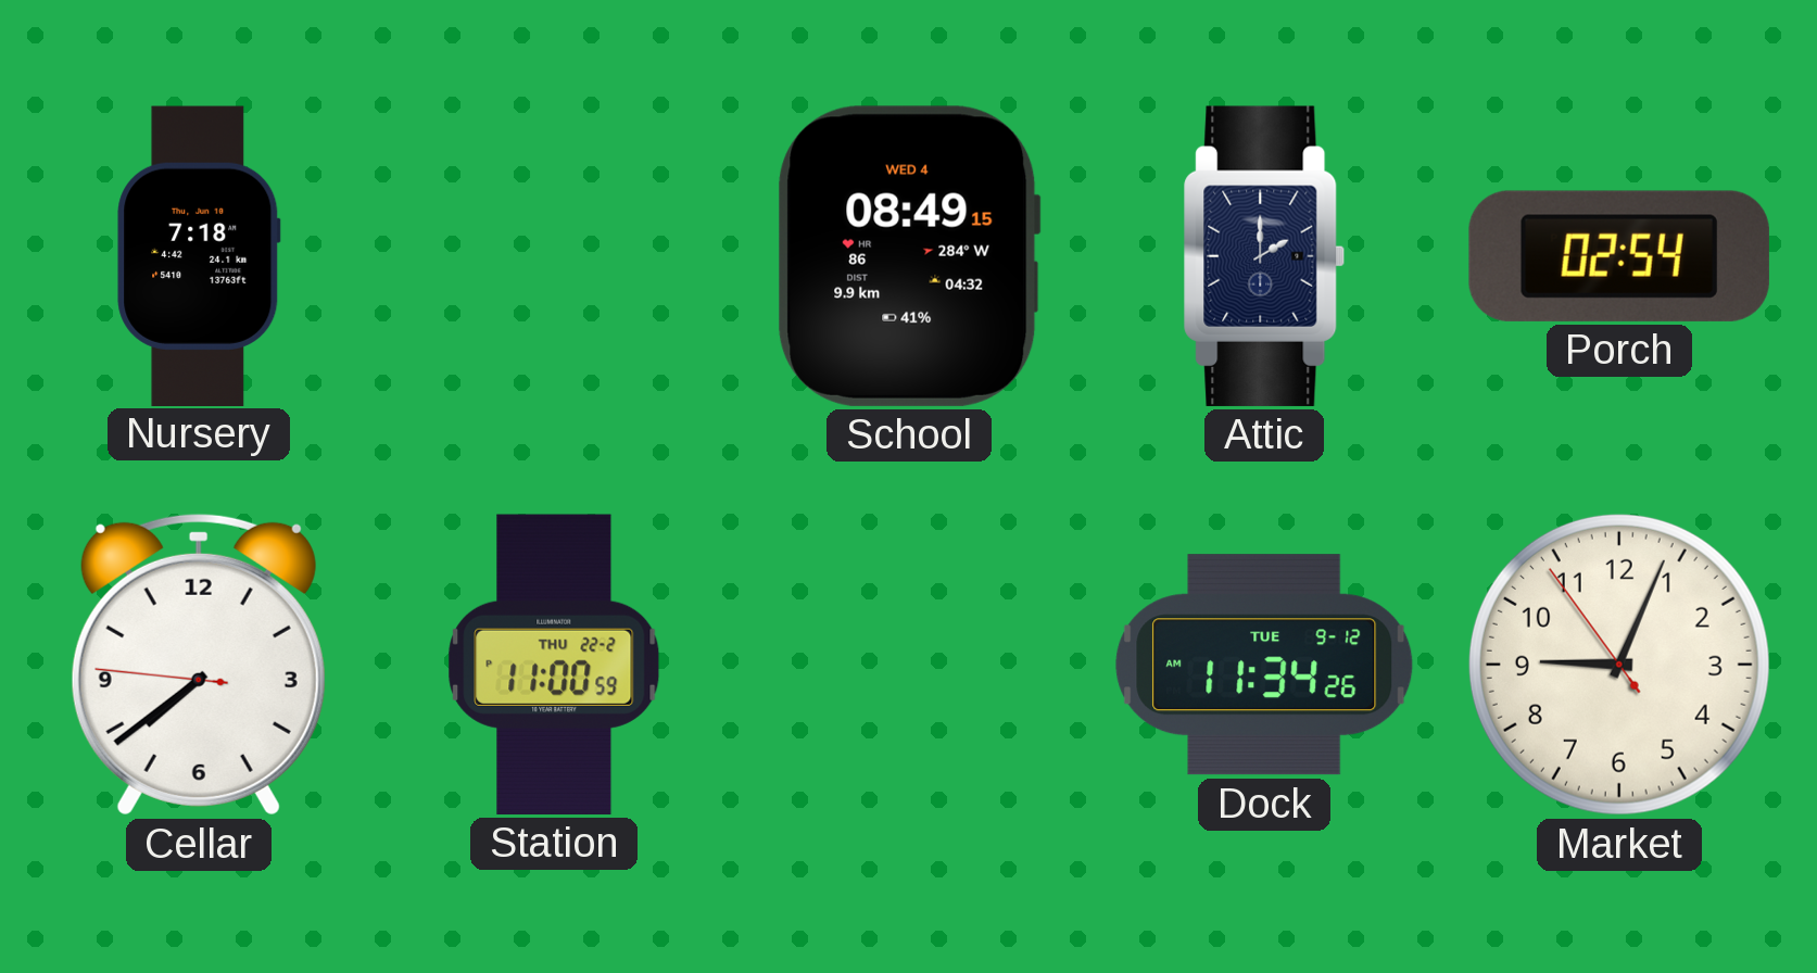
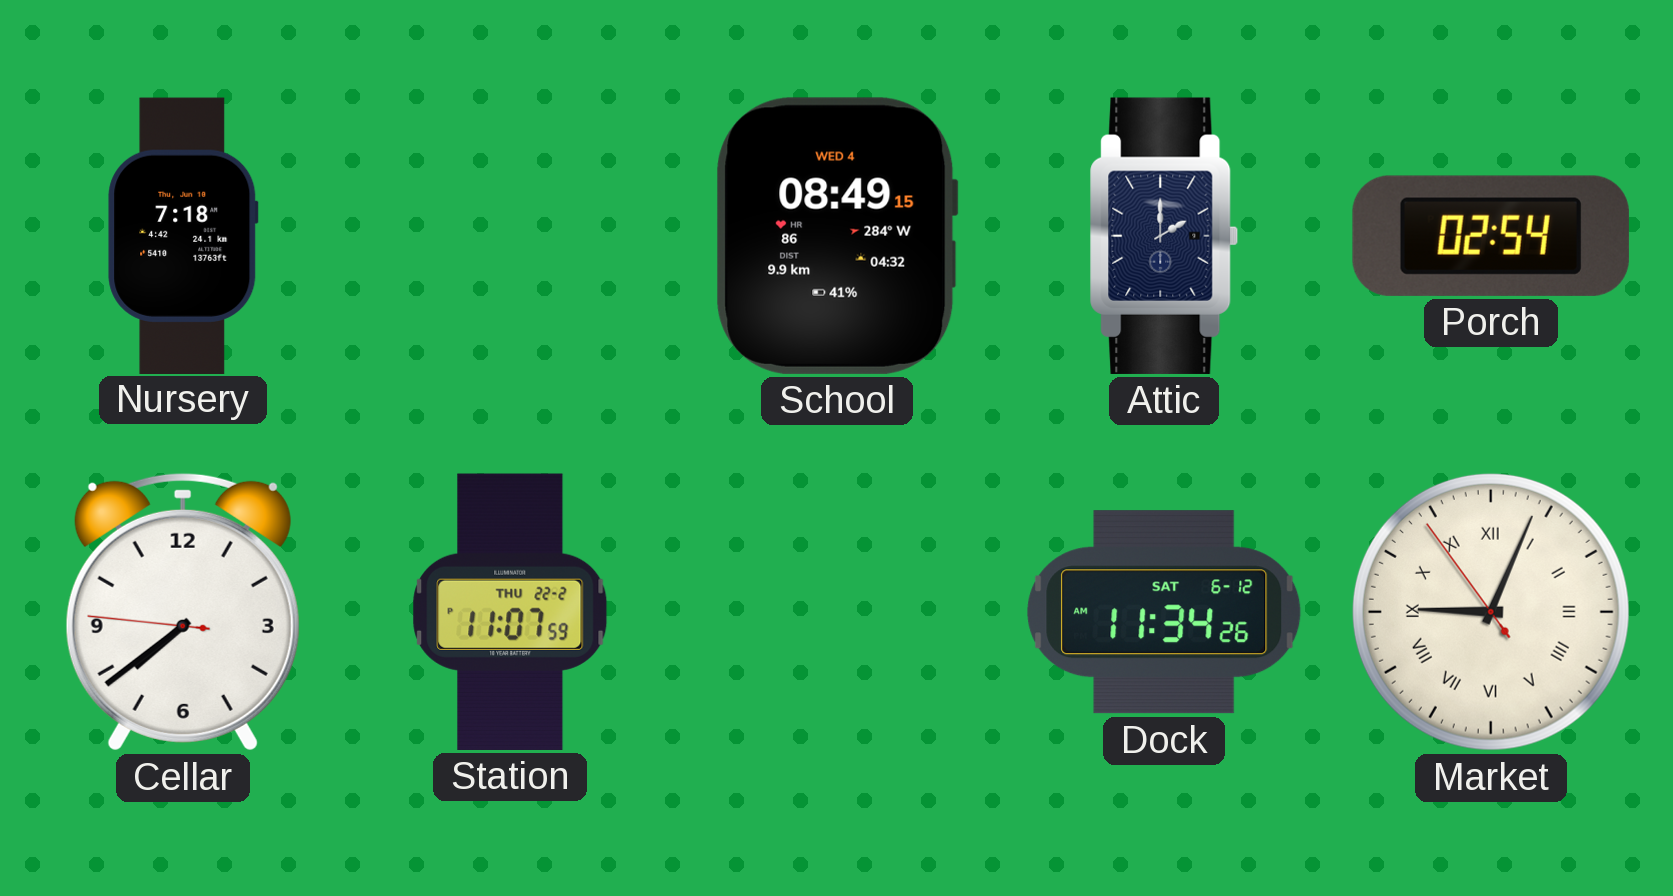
Station: 11:00 -> 11:07 (510, 612)
Dock date: TUE 9-12 -> SAT 6-12 (1164, 612)
Market numerals: Arabic -> Roman (1491, 612)
